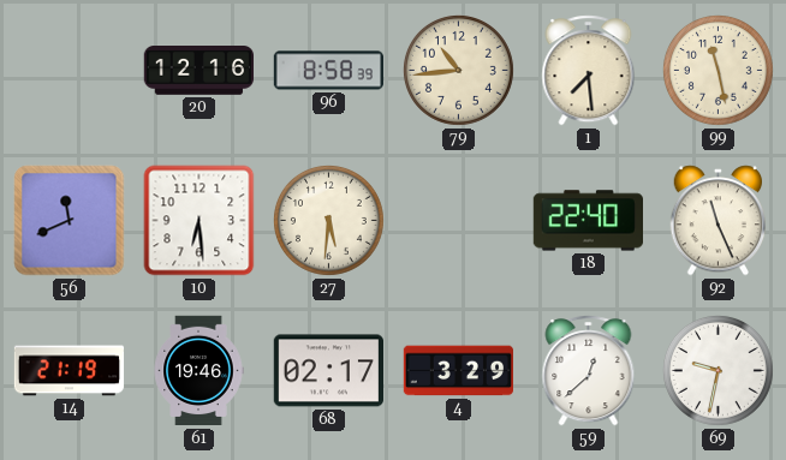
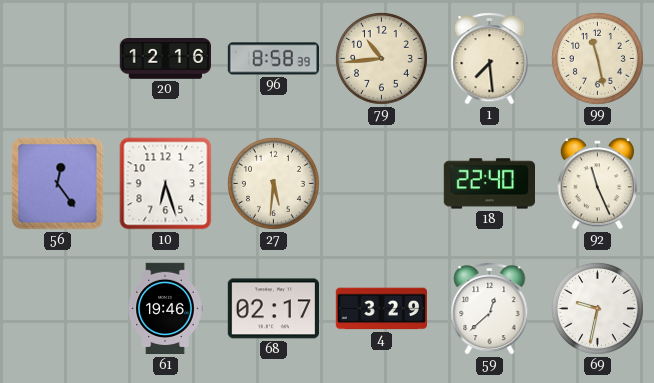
56: 11:41 -> 12:24 (58, 184)
10: 6:29 -> 6:27 (166, 184)
14: 21:19 -> none (70, 371)
